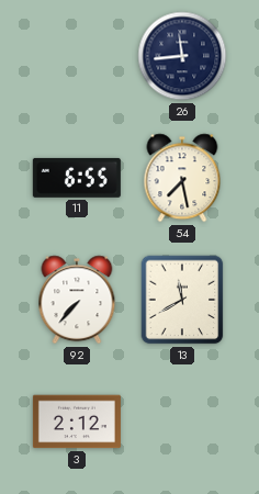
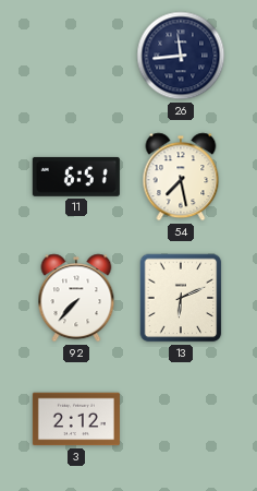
11: 6:55 -> 6:51 (76, 177)
13: 11:40 -> 6:11 (181, 298)
